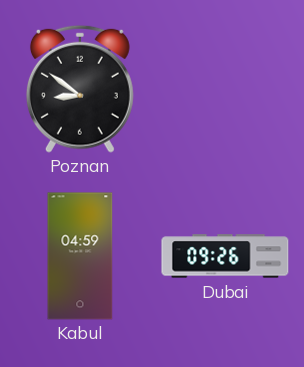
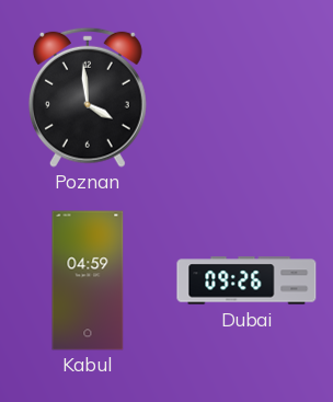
Poznan: 8:51 -> 3:59 (88, 97)
